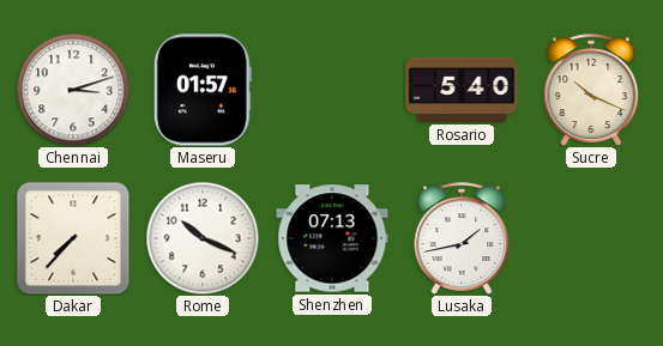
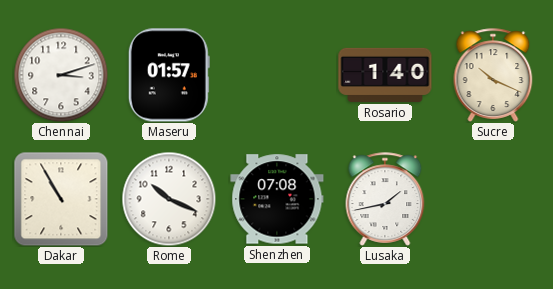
Rosario: 5:40 -> 1:40 (385, 75)
Dakar: 7:37 -> 10:55 (61, 199)
Shenzhen: 07:13 -> 07:08 (277, 199)
